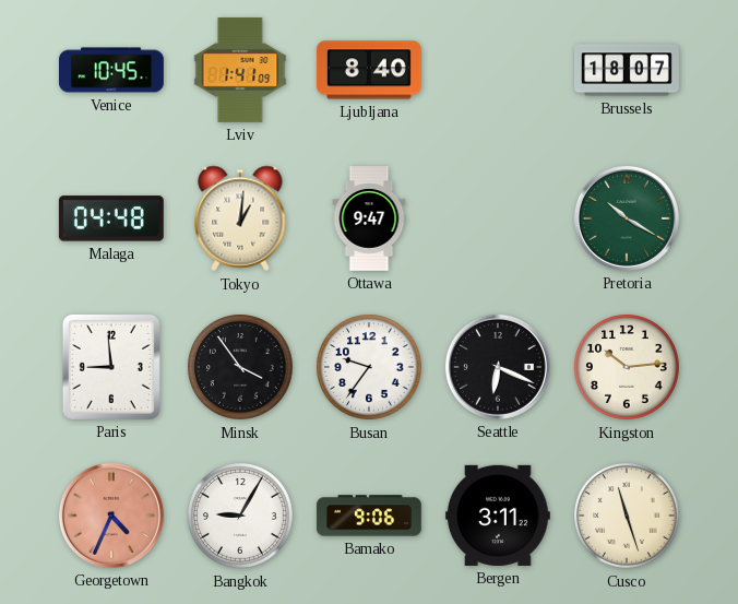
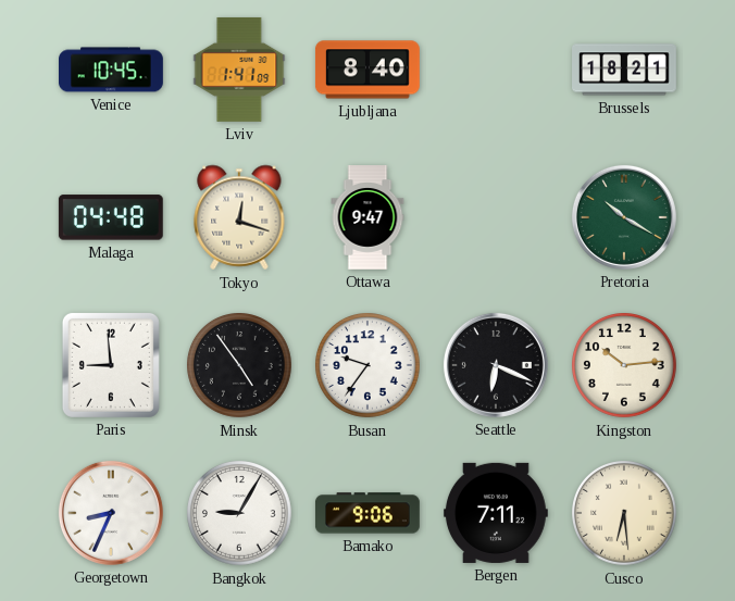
Brussels: 18:07 -> 18:21 (625, 70)
Tokyo: 1:01 -> 12:18 (239, 217)
Minsk: 3:54 -> 4:54 (240, 366)
Georgetown: 4:34 -> 8:34 (111, 513)
Georgetown dial: salmon -> white (111, 513)
Bergen: 3:11 -> 7:11 (496, 513)
Cusco: 11:27 -> 6:29 (625, 514)
